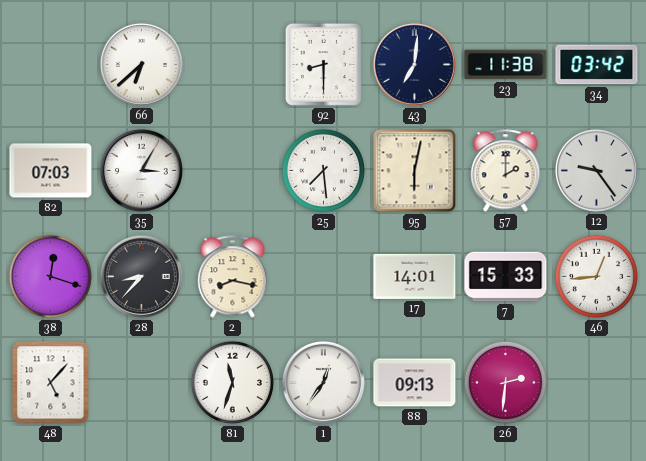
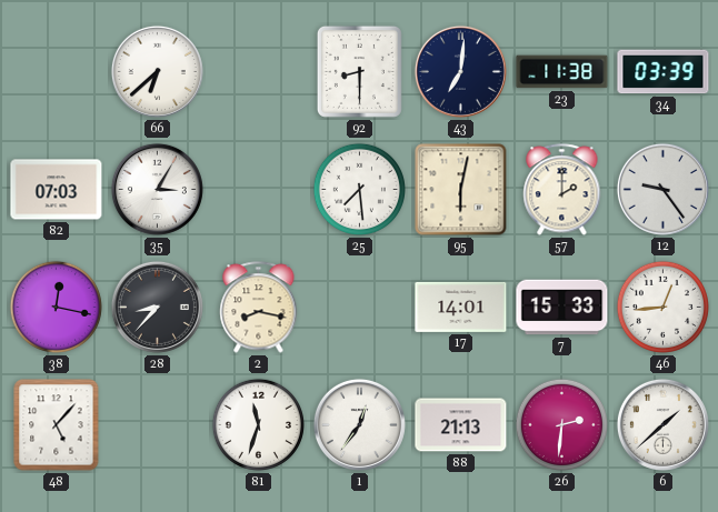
34: 03:42 -> 03:39 (664, 72)
38: 12:18 -> 12:17 (56, 307)
88: 09:13 -> 21:13 (461, 425)
6: none -> 1:38 (662, 424)
